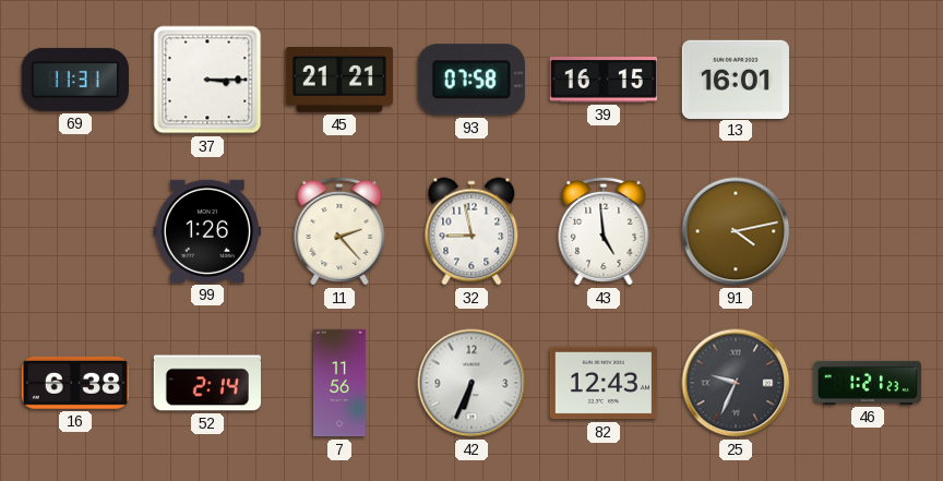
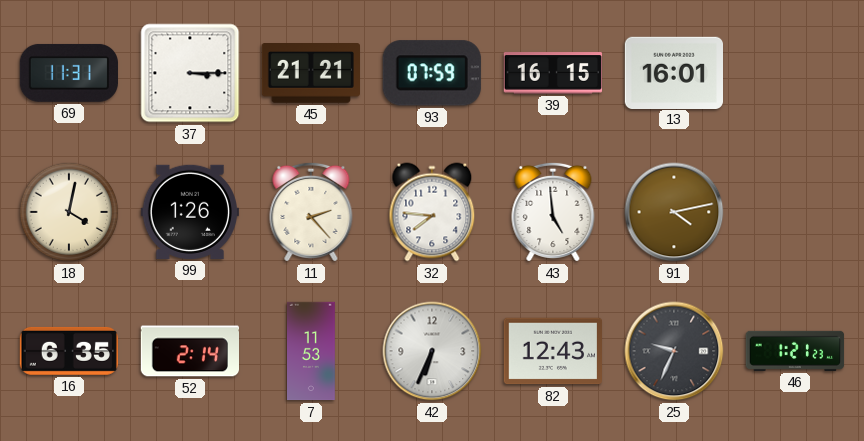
93: 07:58 -> 07:59 (432, 73)
18: none -> 4:02 (69, 212)
32: 8:58 -> 7:46 (432, 212)
16: 6:38 -> 6:35 (68, 351)
7: 11:56 -> 11:53 (312, 351)
